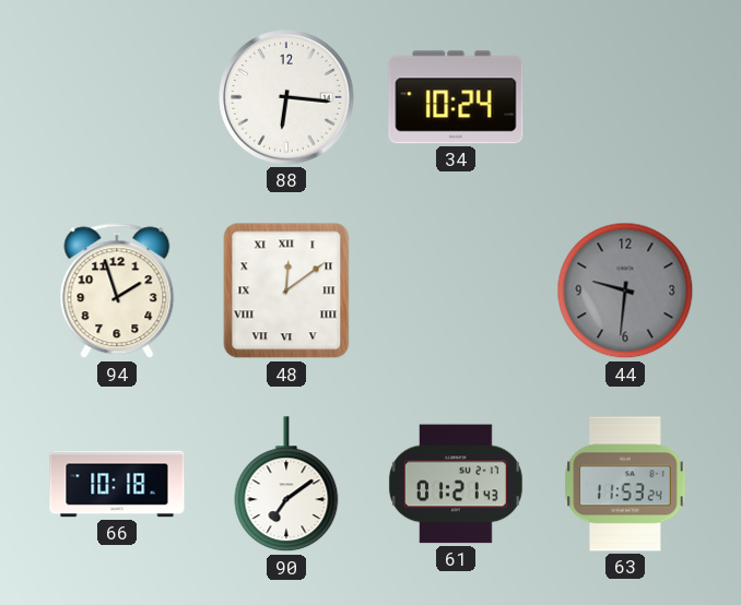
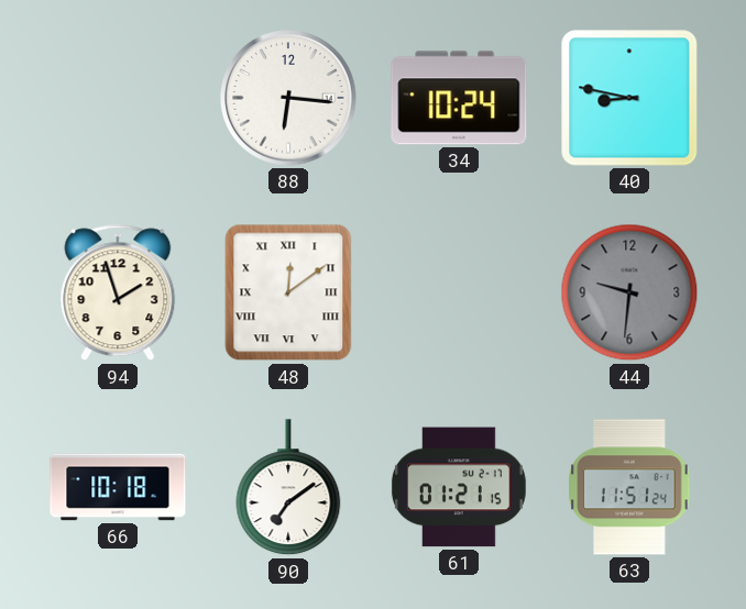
40: none -> 8:47 (629, 98)
61: 01:21:43 -> 01:21:15 (459, 487)
63: 11:53 -> 11:51 (629, 487)
